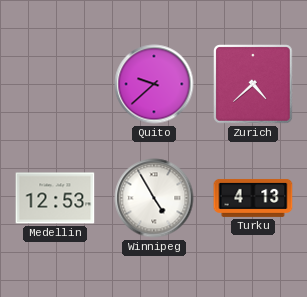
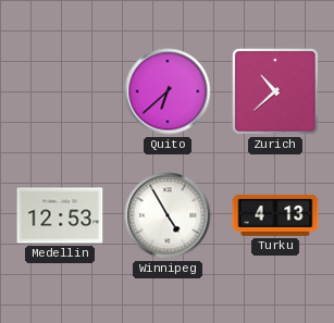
Quito: 9:38 -> 6:38 (168, 91)
Zurich: 4:38 -> 10:38 (275, 91)
